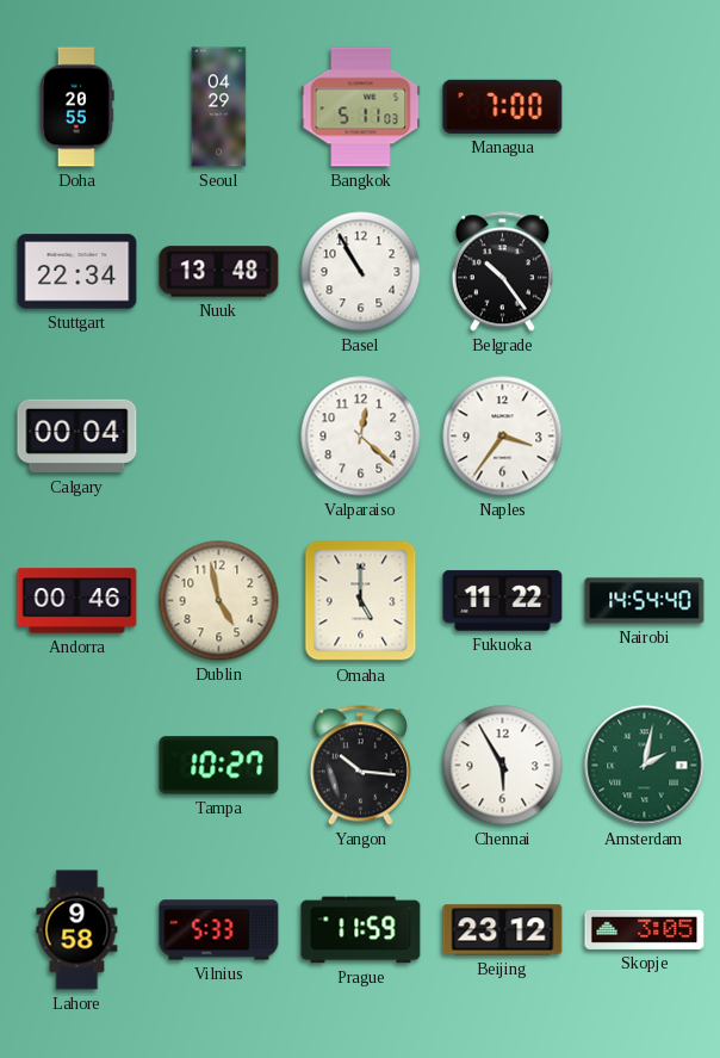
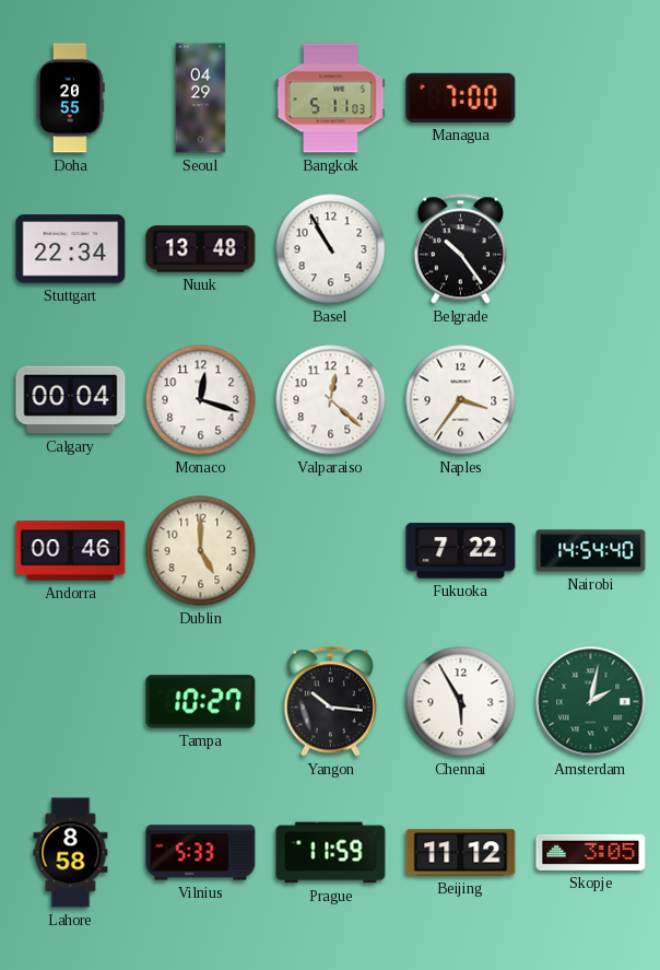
Monaco: none -> 12:18 (201, 400)
Dublin: 4:58 -> 5:00 (201, 551)
Omaha: 5:00 -> none (361, 601)
Fukuoka: 11:22 -> 7:22 (461, 551)
Lahore: 9:58 -> 8:58 (71, 853)
Beijing: 23:12 -> 11:12 (461, 853)
